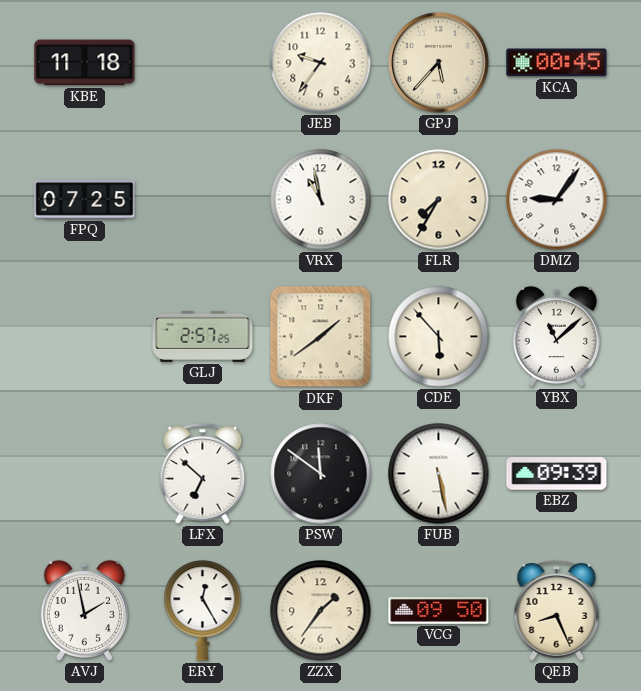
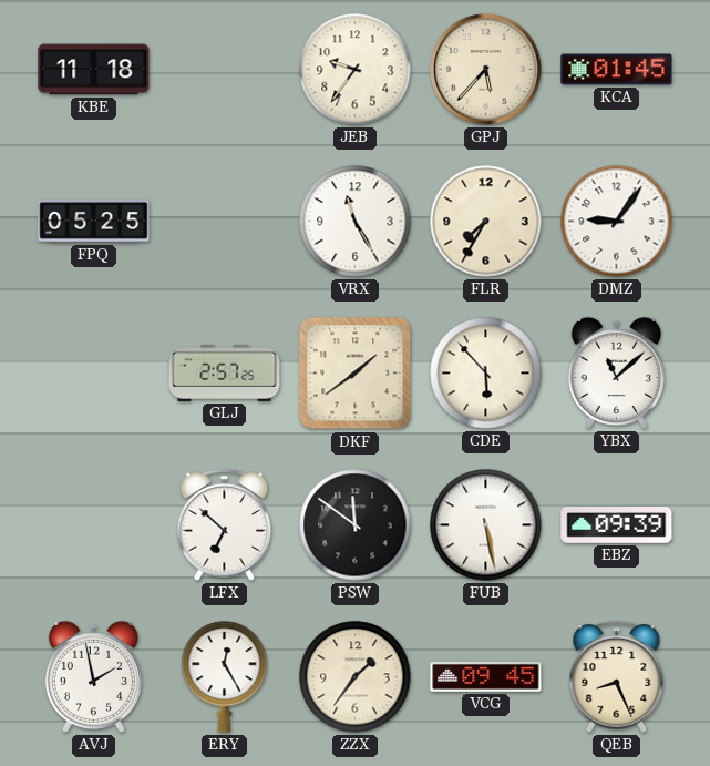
KCA: 00:45 -> 01:45 (617, 70)
FPQ: 07:25 -> 05:25 (94, 222)
VRX: 10:58 -> 11:25 (356, 222)
VCG: 09:50 -> 09:45 (486, 677)
